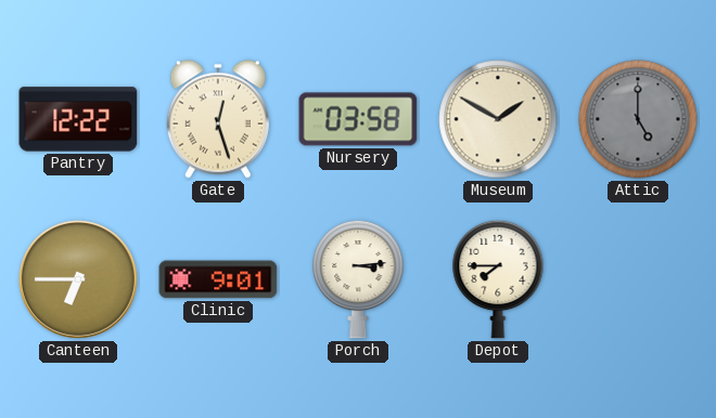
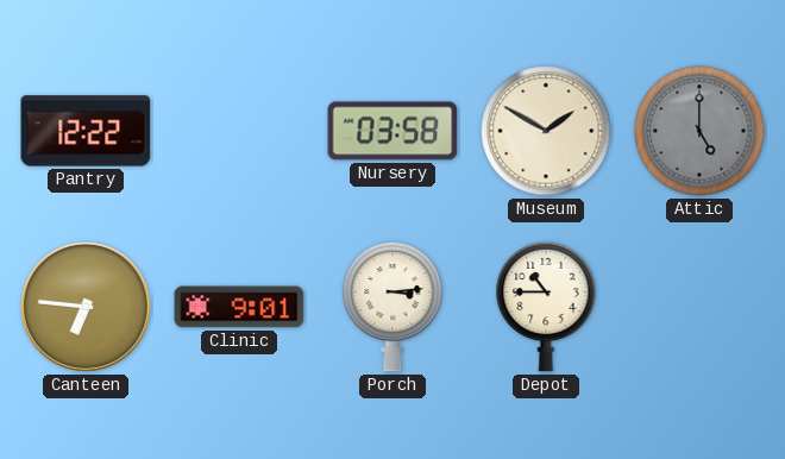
Gate: 12:27 -> none (218, 119)
Canteen: 6:45 -> 6:46 (86, 307)
Depot: 7:45 -> 10:45 (546, 307)
